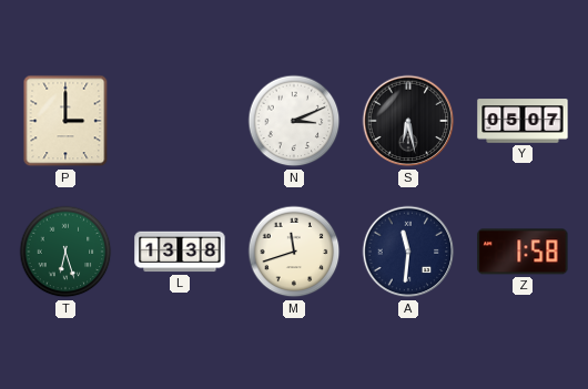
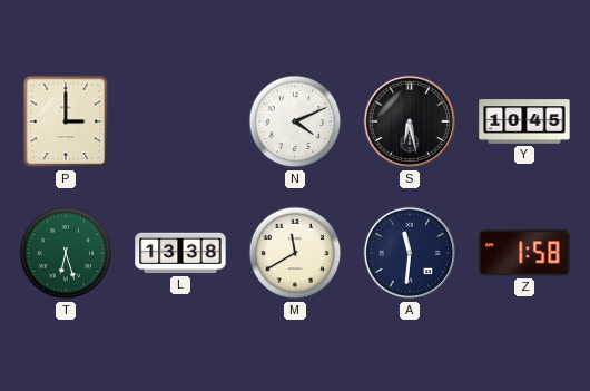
N: 3:11 -> 4:11 (295, 121)
Y: 05:07 -> 10:45 (524, 121)
M: 11:42 -> 11:40 (295, 253)
